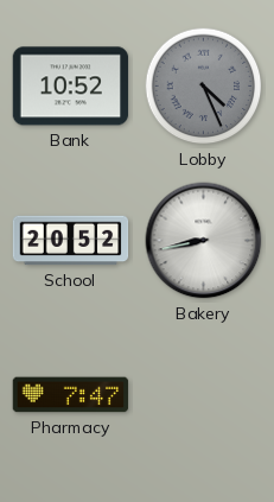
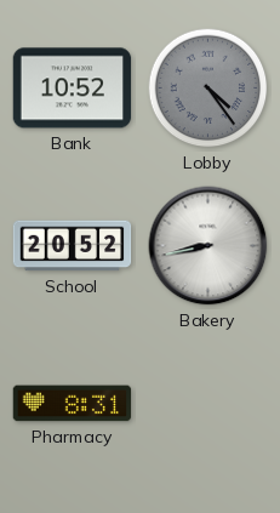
Lobby: 4:26 -> 4:24 (208, 89)
Pharmacy: 7:47 -> 8:31 (73, 404)
